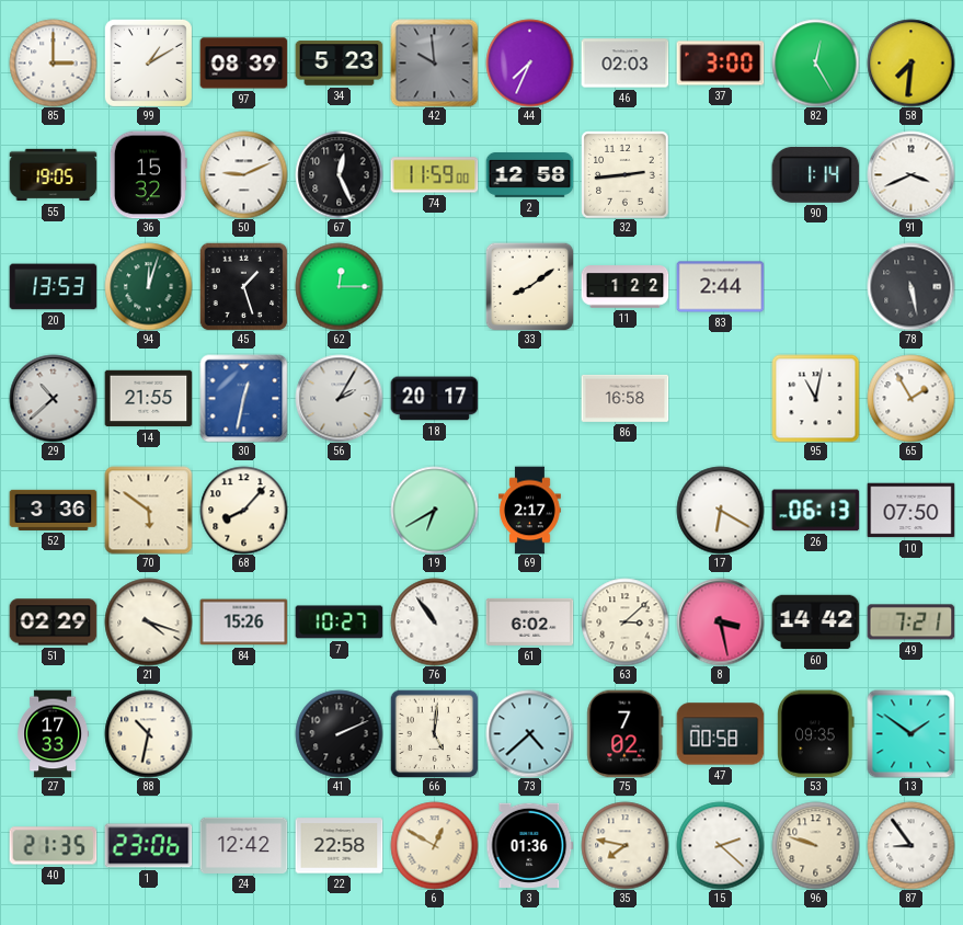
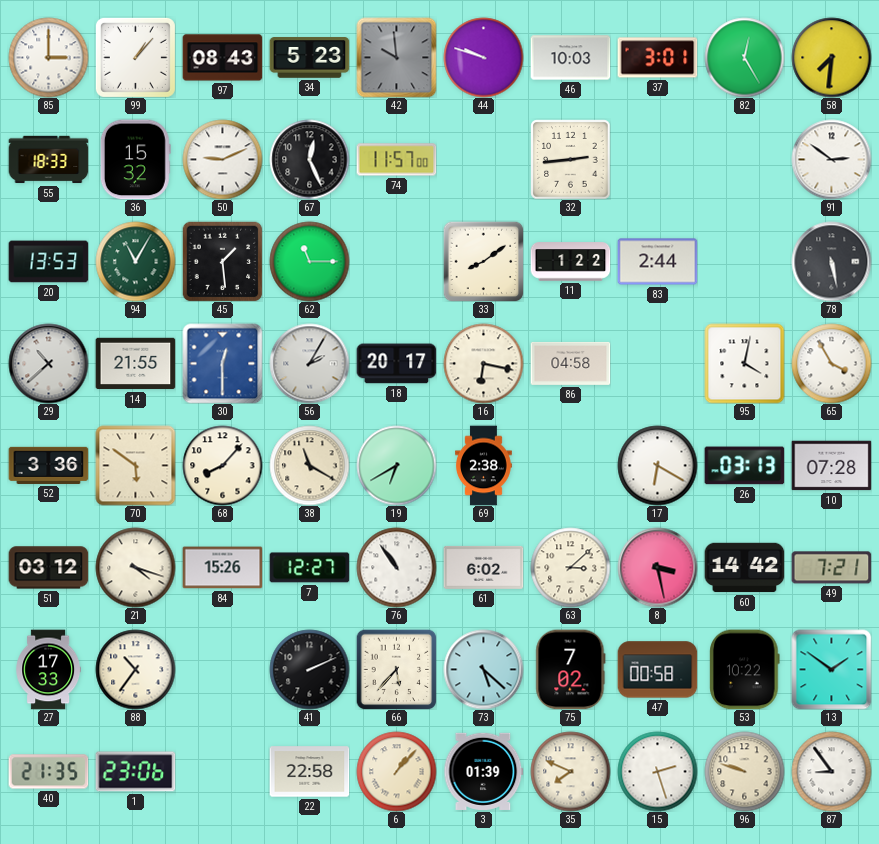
99: 1:10 -> 1:07 (135, 57)
97: 08:39 -> 08:43 (222, 58)
44: 7:34 -> 9:48 (483, 57)
46: 02:03 -> 10:03 (570, 58)
37: 3:00 -> 3:01 (657, 58)
55: 19:05 -> 18:33 (48, 160)
74: 11:59 -> 11:57 (396, 160)
2: 12:58 -> none (529, 175)
90: 1:14 -> none (815, 174)
91: 3:41 -> 2:51 (831, 159)
94: 12:03 -> 11:05 (135, 261)
45: 1:27 -> 1:29 (222, 261)
62: 12:15 -> 11:15 (309, 261)
30: 12:32 -> 12:30 (222, 363)
16: none -> 6:17 (483, 363)
86: 16:58 -> 04:58 (570, 363)
95: 11:02 -> 4:02 (744, 363)
65: 1:55 -> 3:55 (831, 363)
38: none -> 11:20 (309, 465)
69: 2:17 -> 2:38 (484, 465)
26: 06:13 -> 03:13 (744, 466)
10: 07:50 -> 07:28 (831, 466)
51: 02:29 -> 03:12 (48, 568)
7: 10:27 -> 12:27 (309, 568)
88: 10:32 -> 10:36 (135, 669)
66: 5:01 -> 5:37 (396, 669)
73: 4:38 -> 5:22 (483, 669)
53: 09:35 -> 10:22 (745, 669)
24: 12:42 -> none (243, 845)
6: 12:50 -> 1:07 (396, 771)
3: 01:36 -> 01:39 (483, 771)
35: 7:47 -> 7:49 (570, 771)
15: 2:22 -> 2:27 (657, 771)
